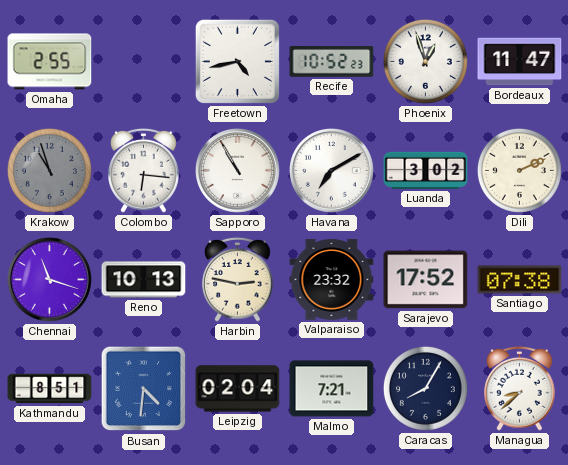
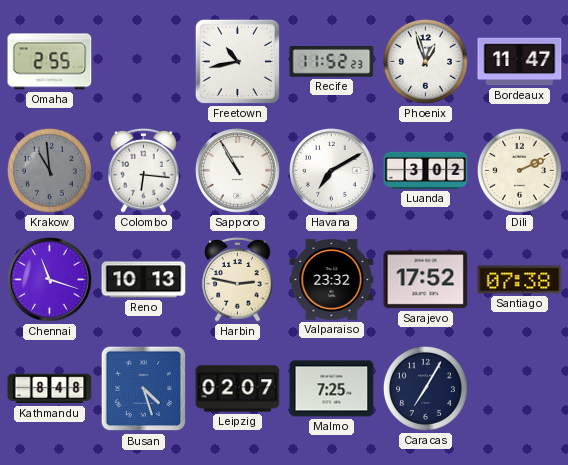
Freetown: 4:43 -> 10:43 (237, 61)
Recife: 10:52 -> 11:52 (332, 62)
Krakow: 10:57 -> 10:59 (49, 170)
Kathmandu: 8:51 -> 8:48 (50, 389)
Busan: 4:31 -> 4:27 (144, 389)
Leipzig: 02:04 -> 02:07 (238, 389)
Malmo: 7:21 -> 7:25 (332, 389)
Caracas: 8:05 -> 7:05 (425, 388)
Managua: 8:38 -> none (520, 388)
